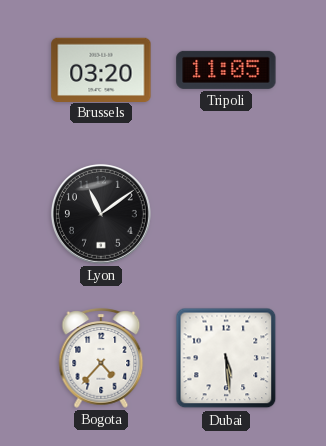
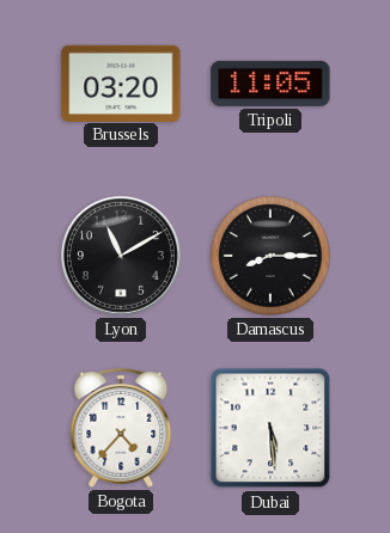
Lyon: 11:09 -> 11:10 (121, 256)
Damascus: none -> 8:15 (270, 256)
